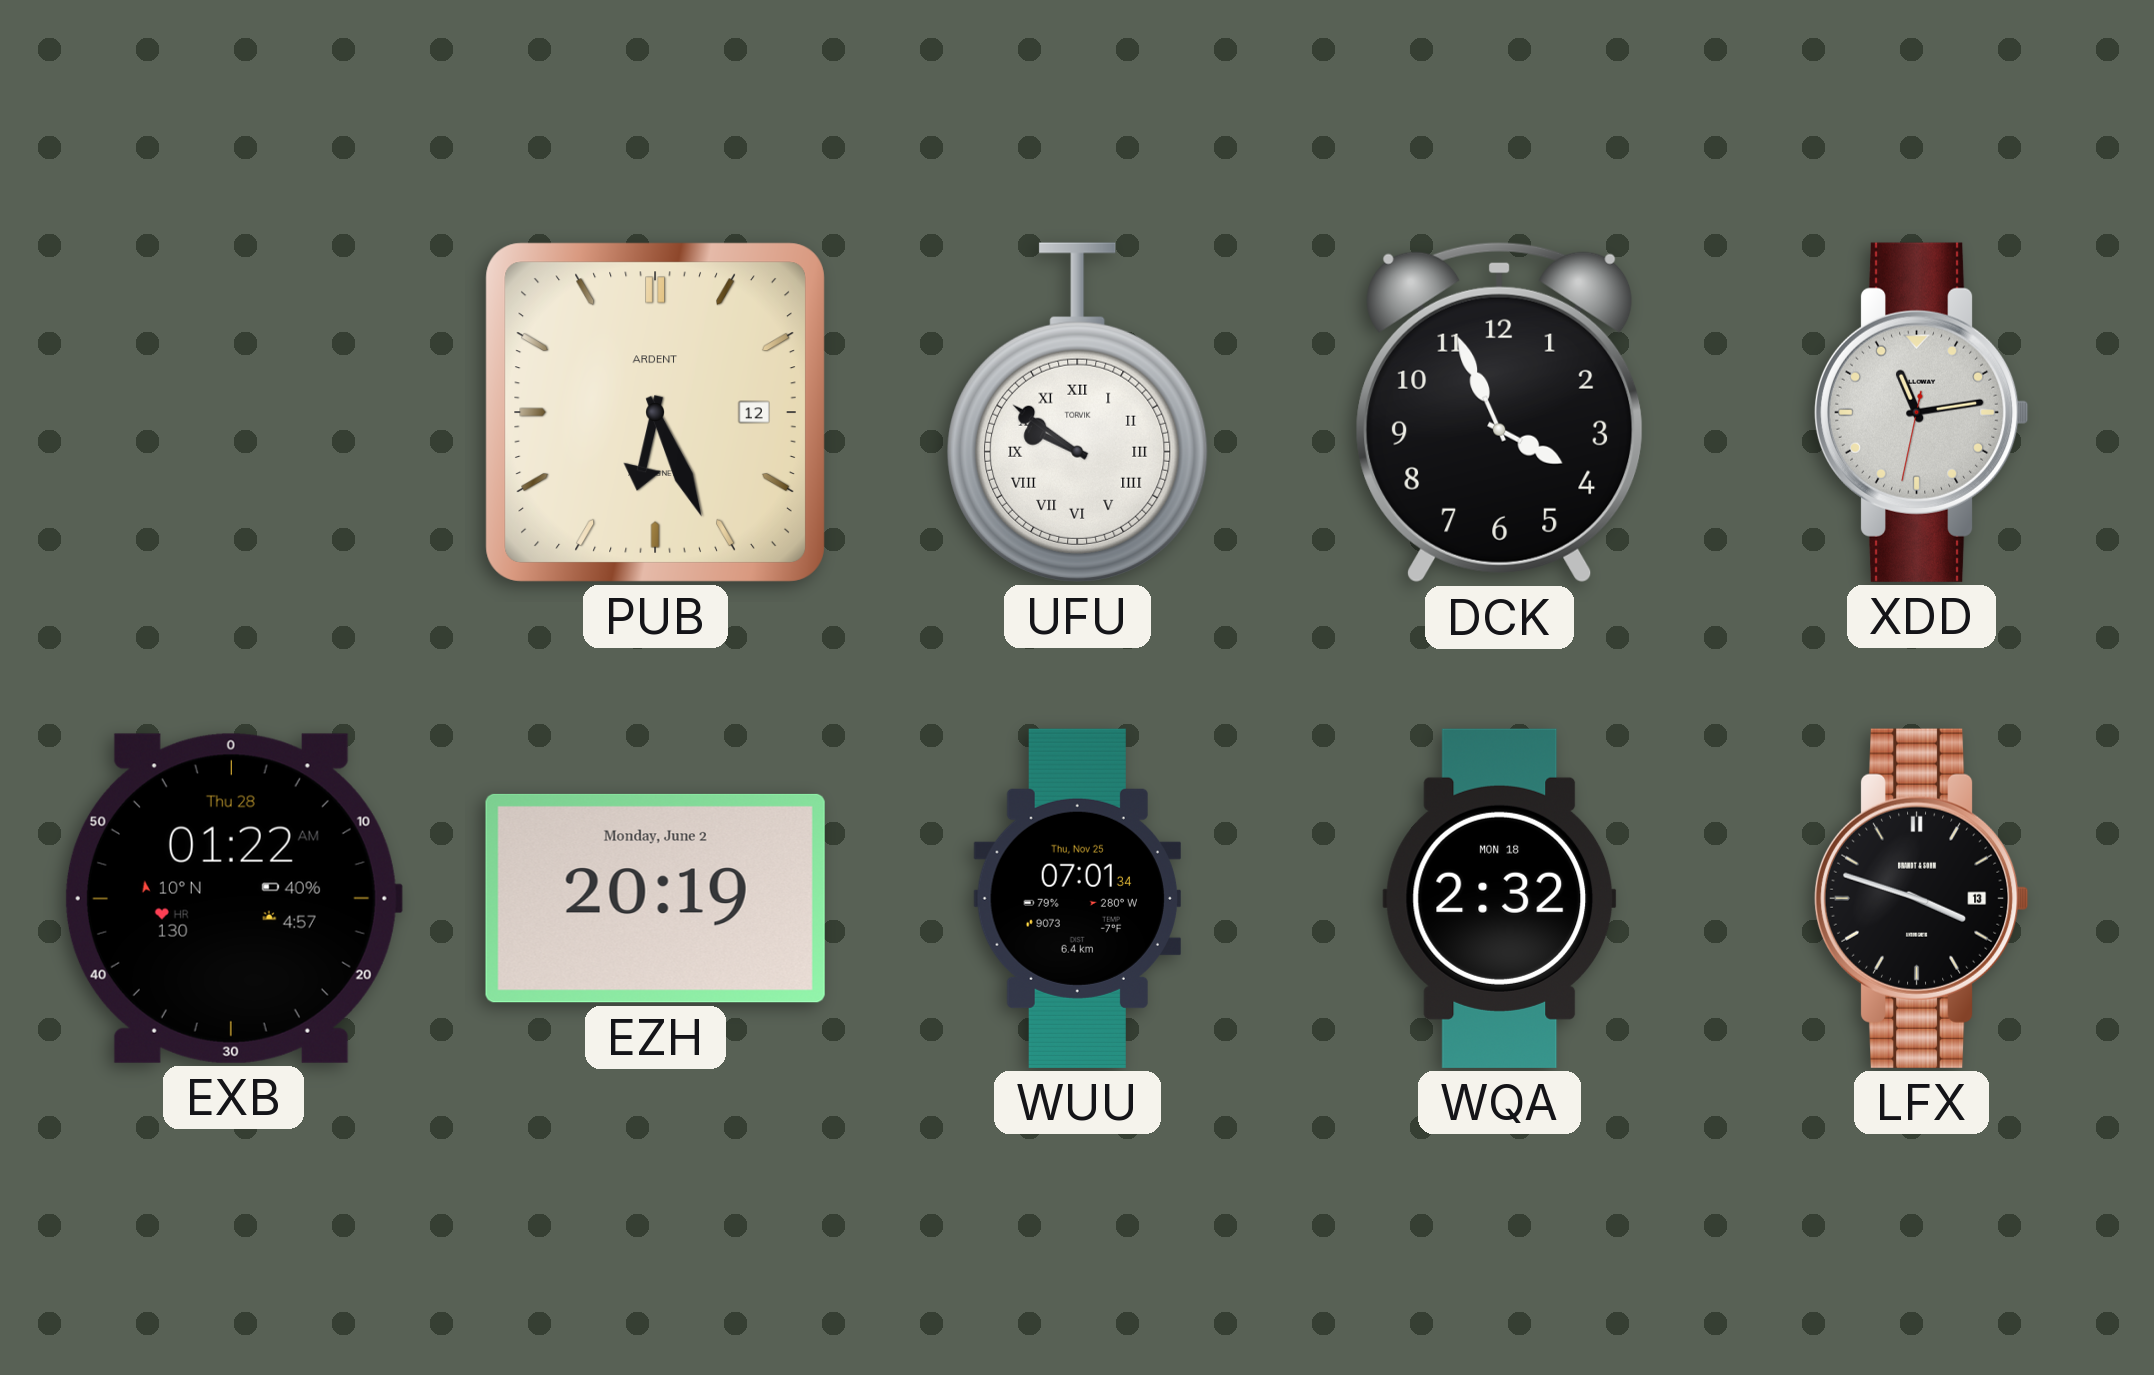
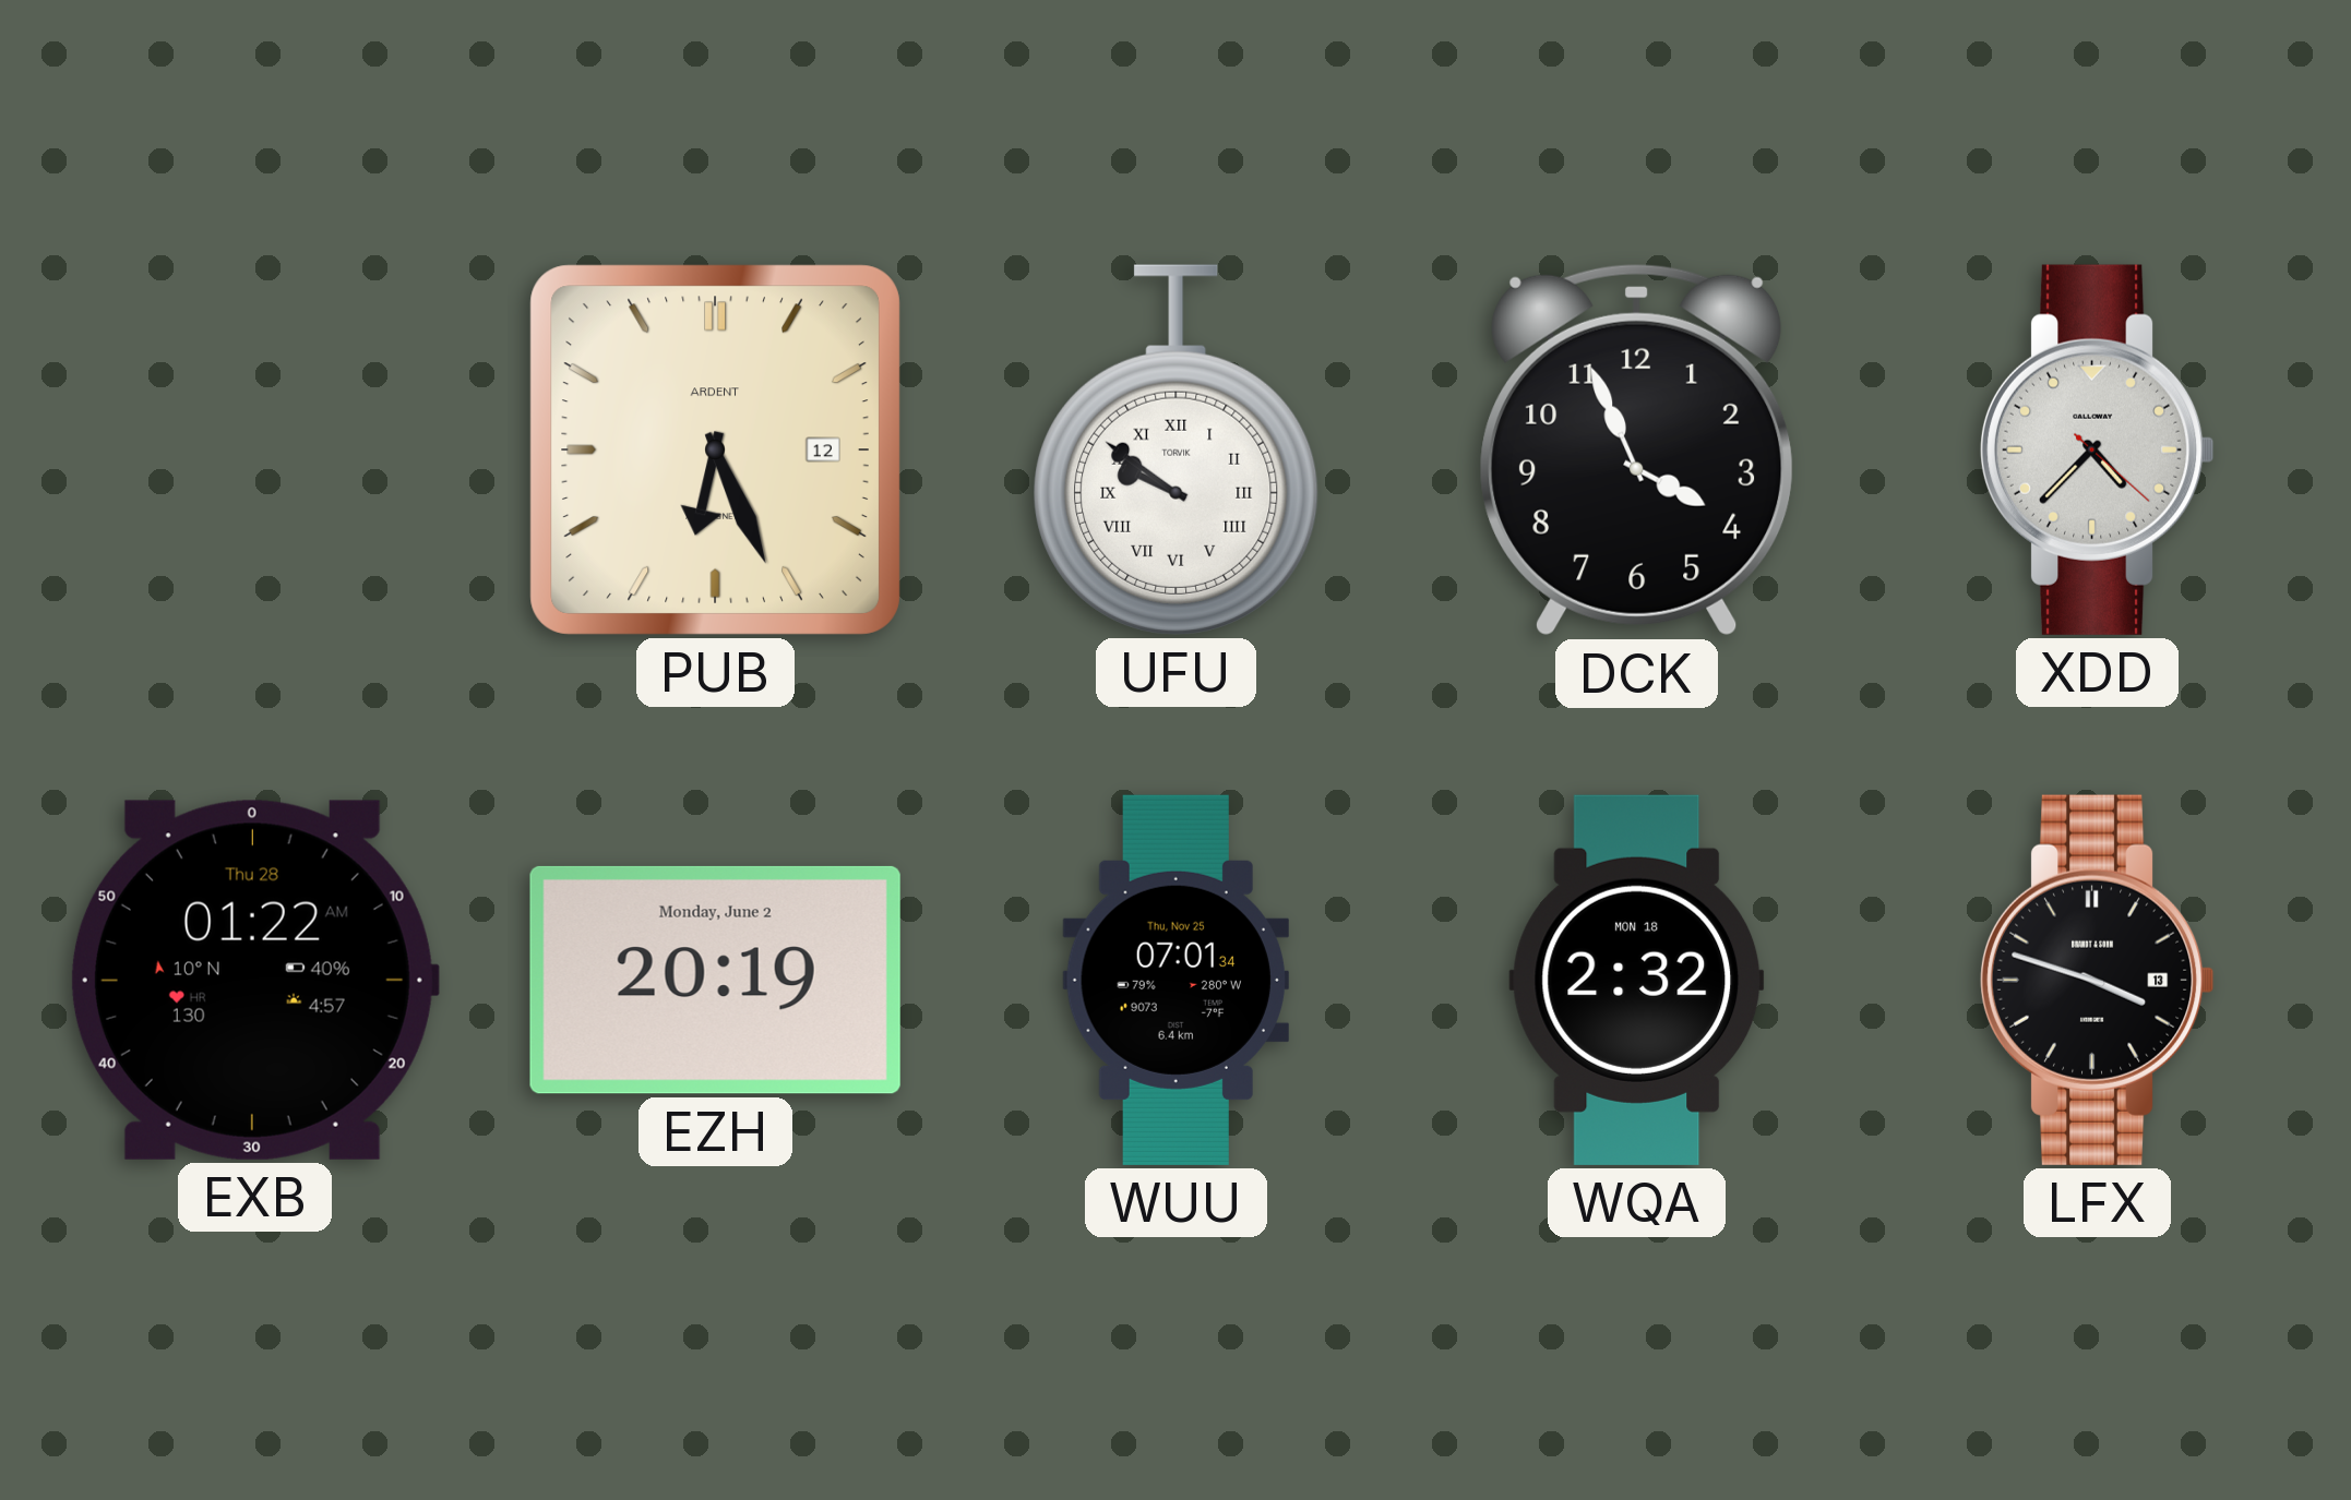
XDD: 11:13 -> 4:37 (2097, 449)
